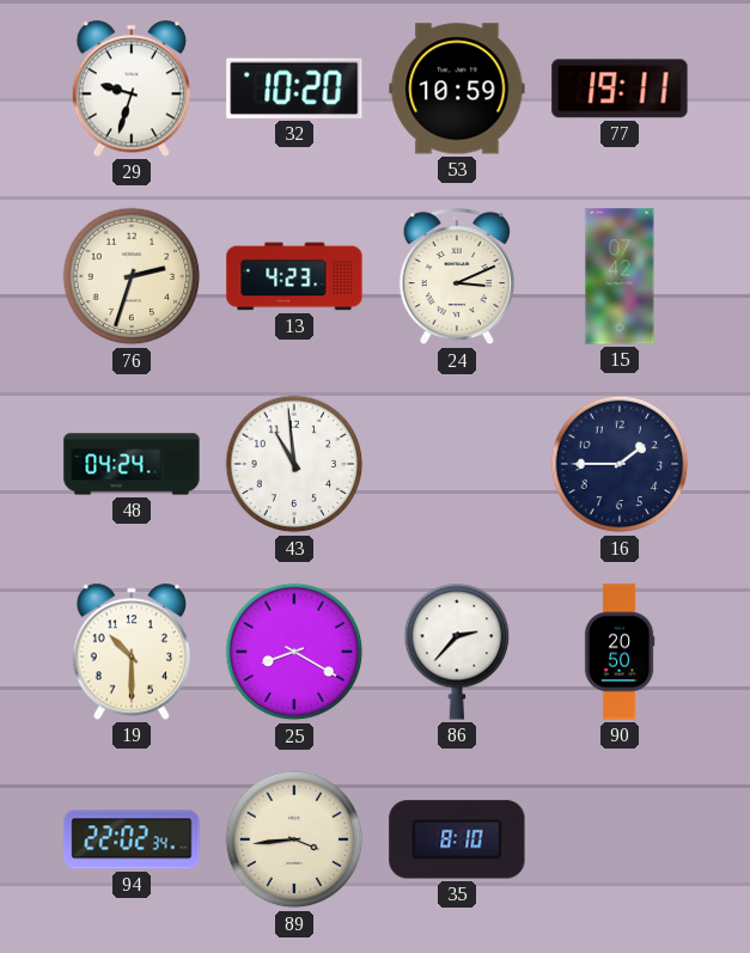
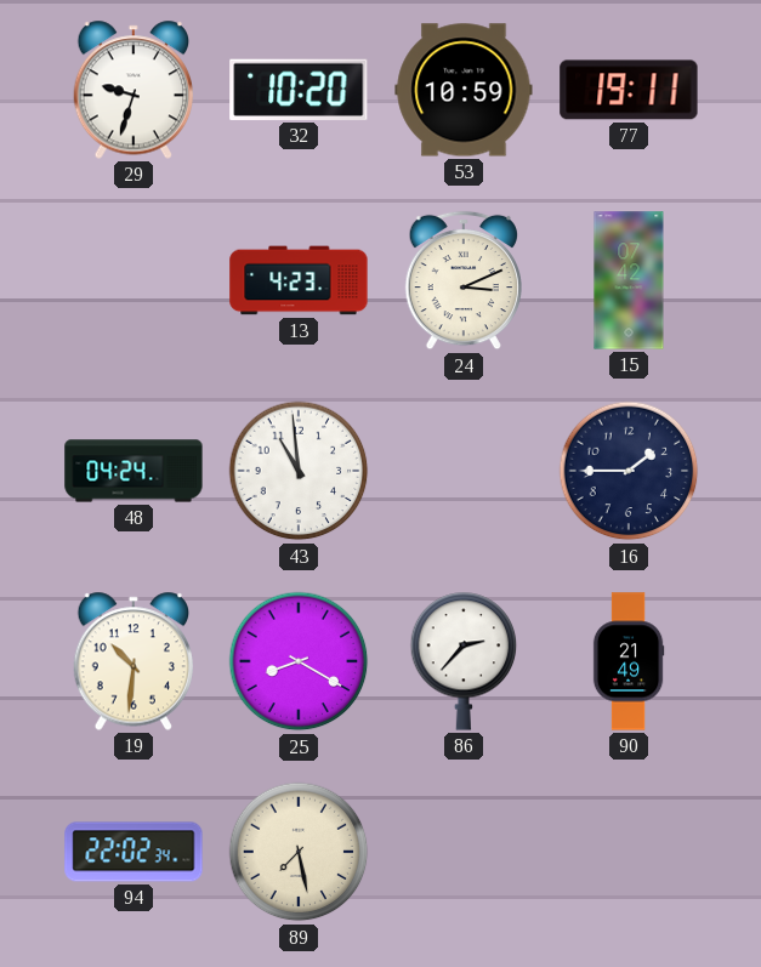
76: 2:33 -> none (132, 276)
19: 10:30 -> 10:31 (132, 661)
90: 20:50 -> 21:49 (629, 661)
89: 3:44 -> 7:28 (299, 852)
35: 8:10 -> none (457, 839)
